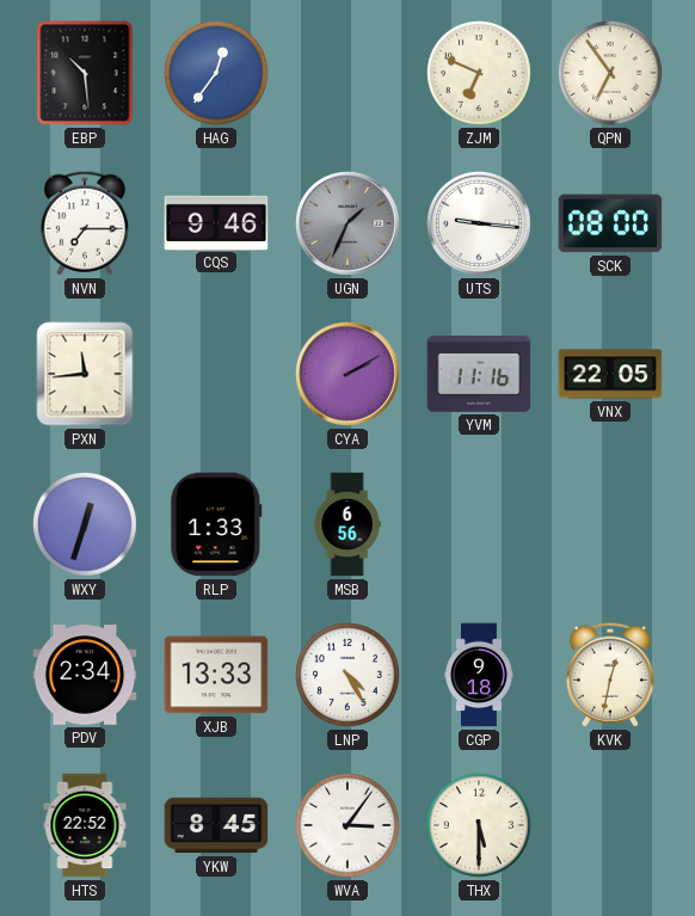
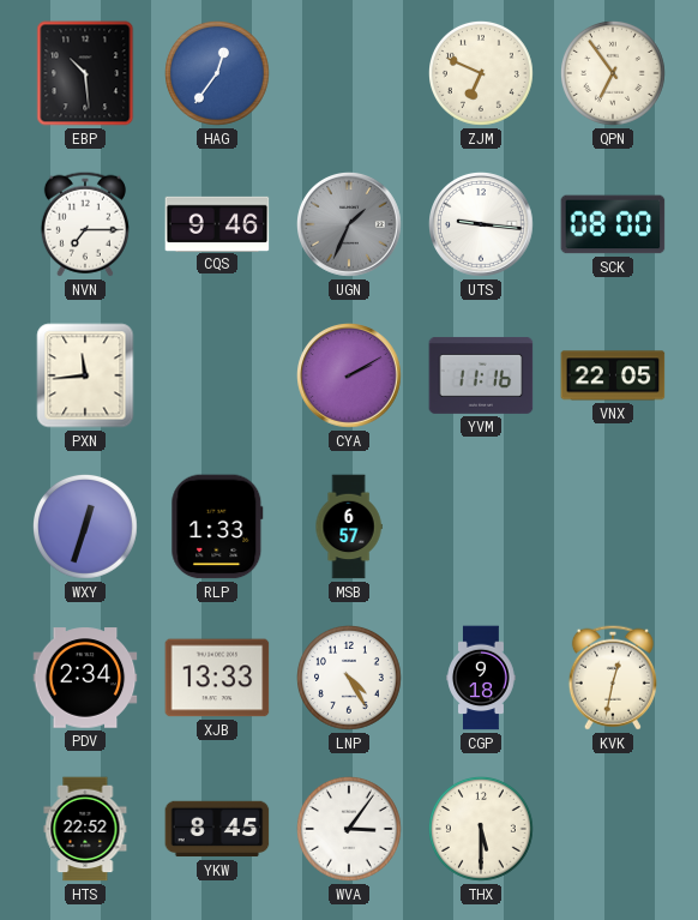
MSB: 6:56 -> 6:57 (349, 527)
